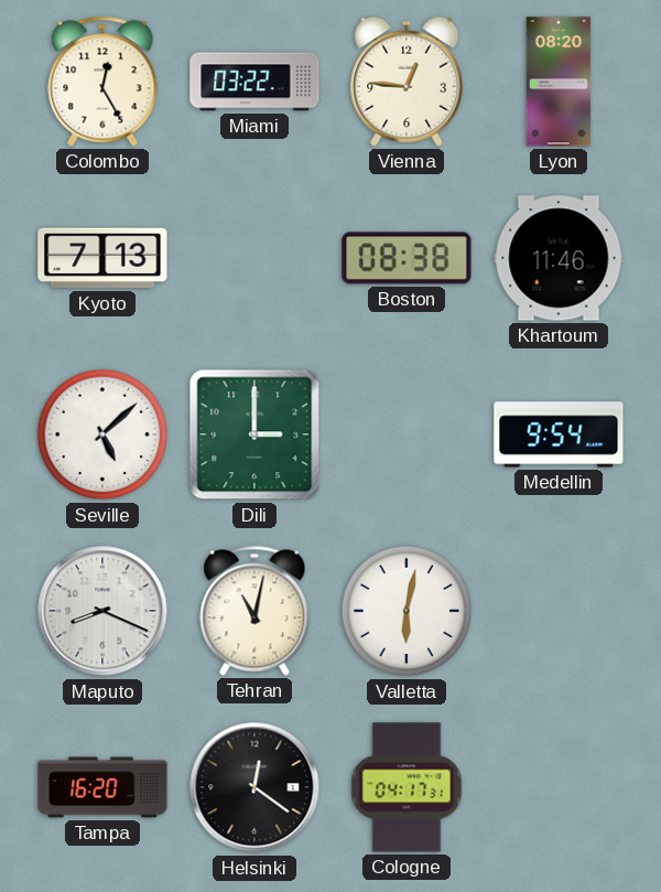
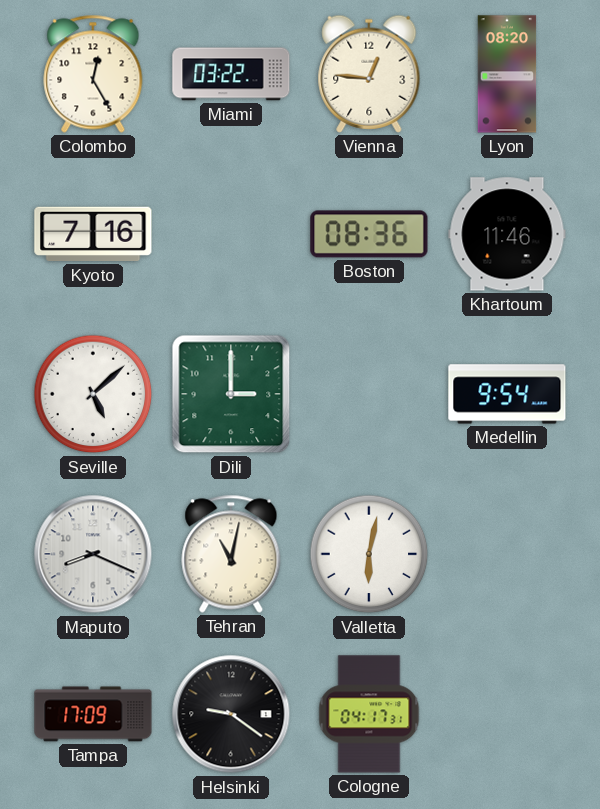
Kyoto: 7:13 -> 7:16 (93, 234)
Boston: 08:38 -> 08:36 (369, 234)
Tampa: 16:20 -> 17:09 (93, 714)
Helsinki: 12:21 -> 9:21 (231, 714)
